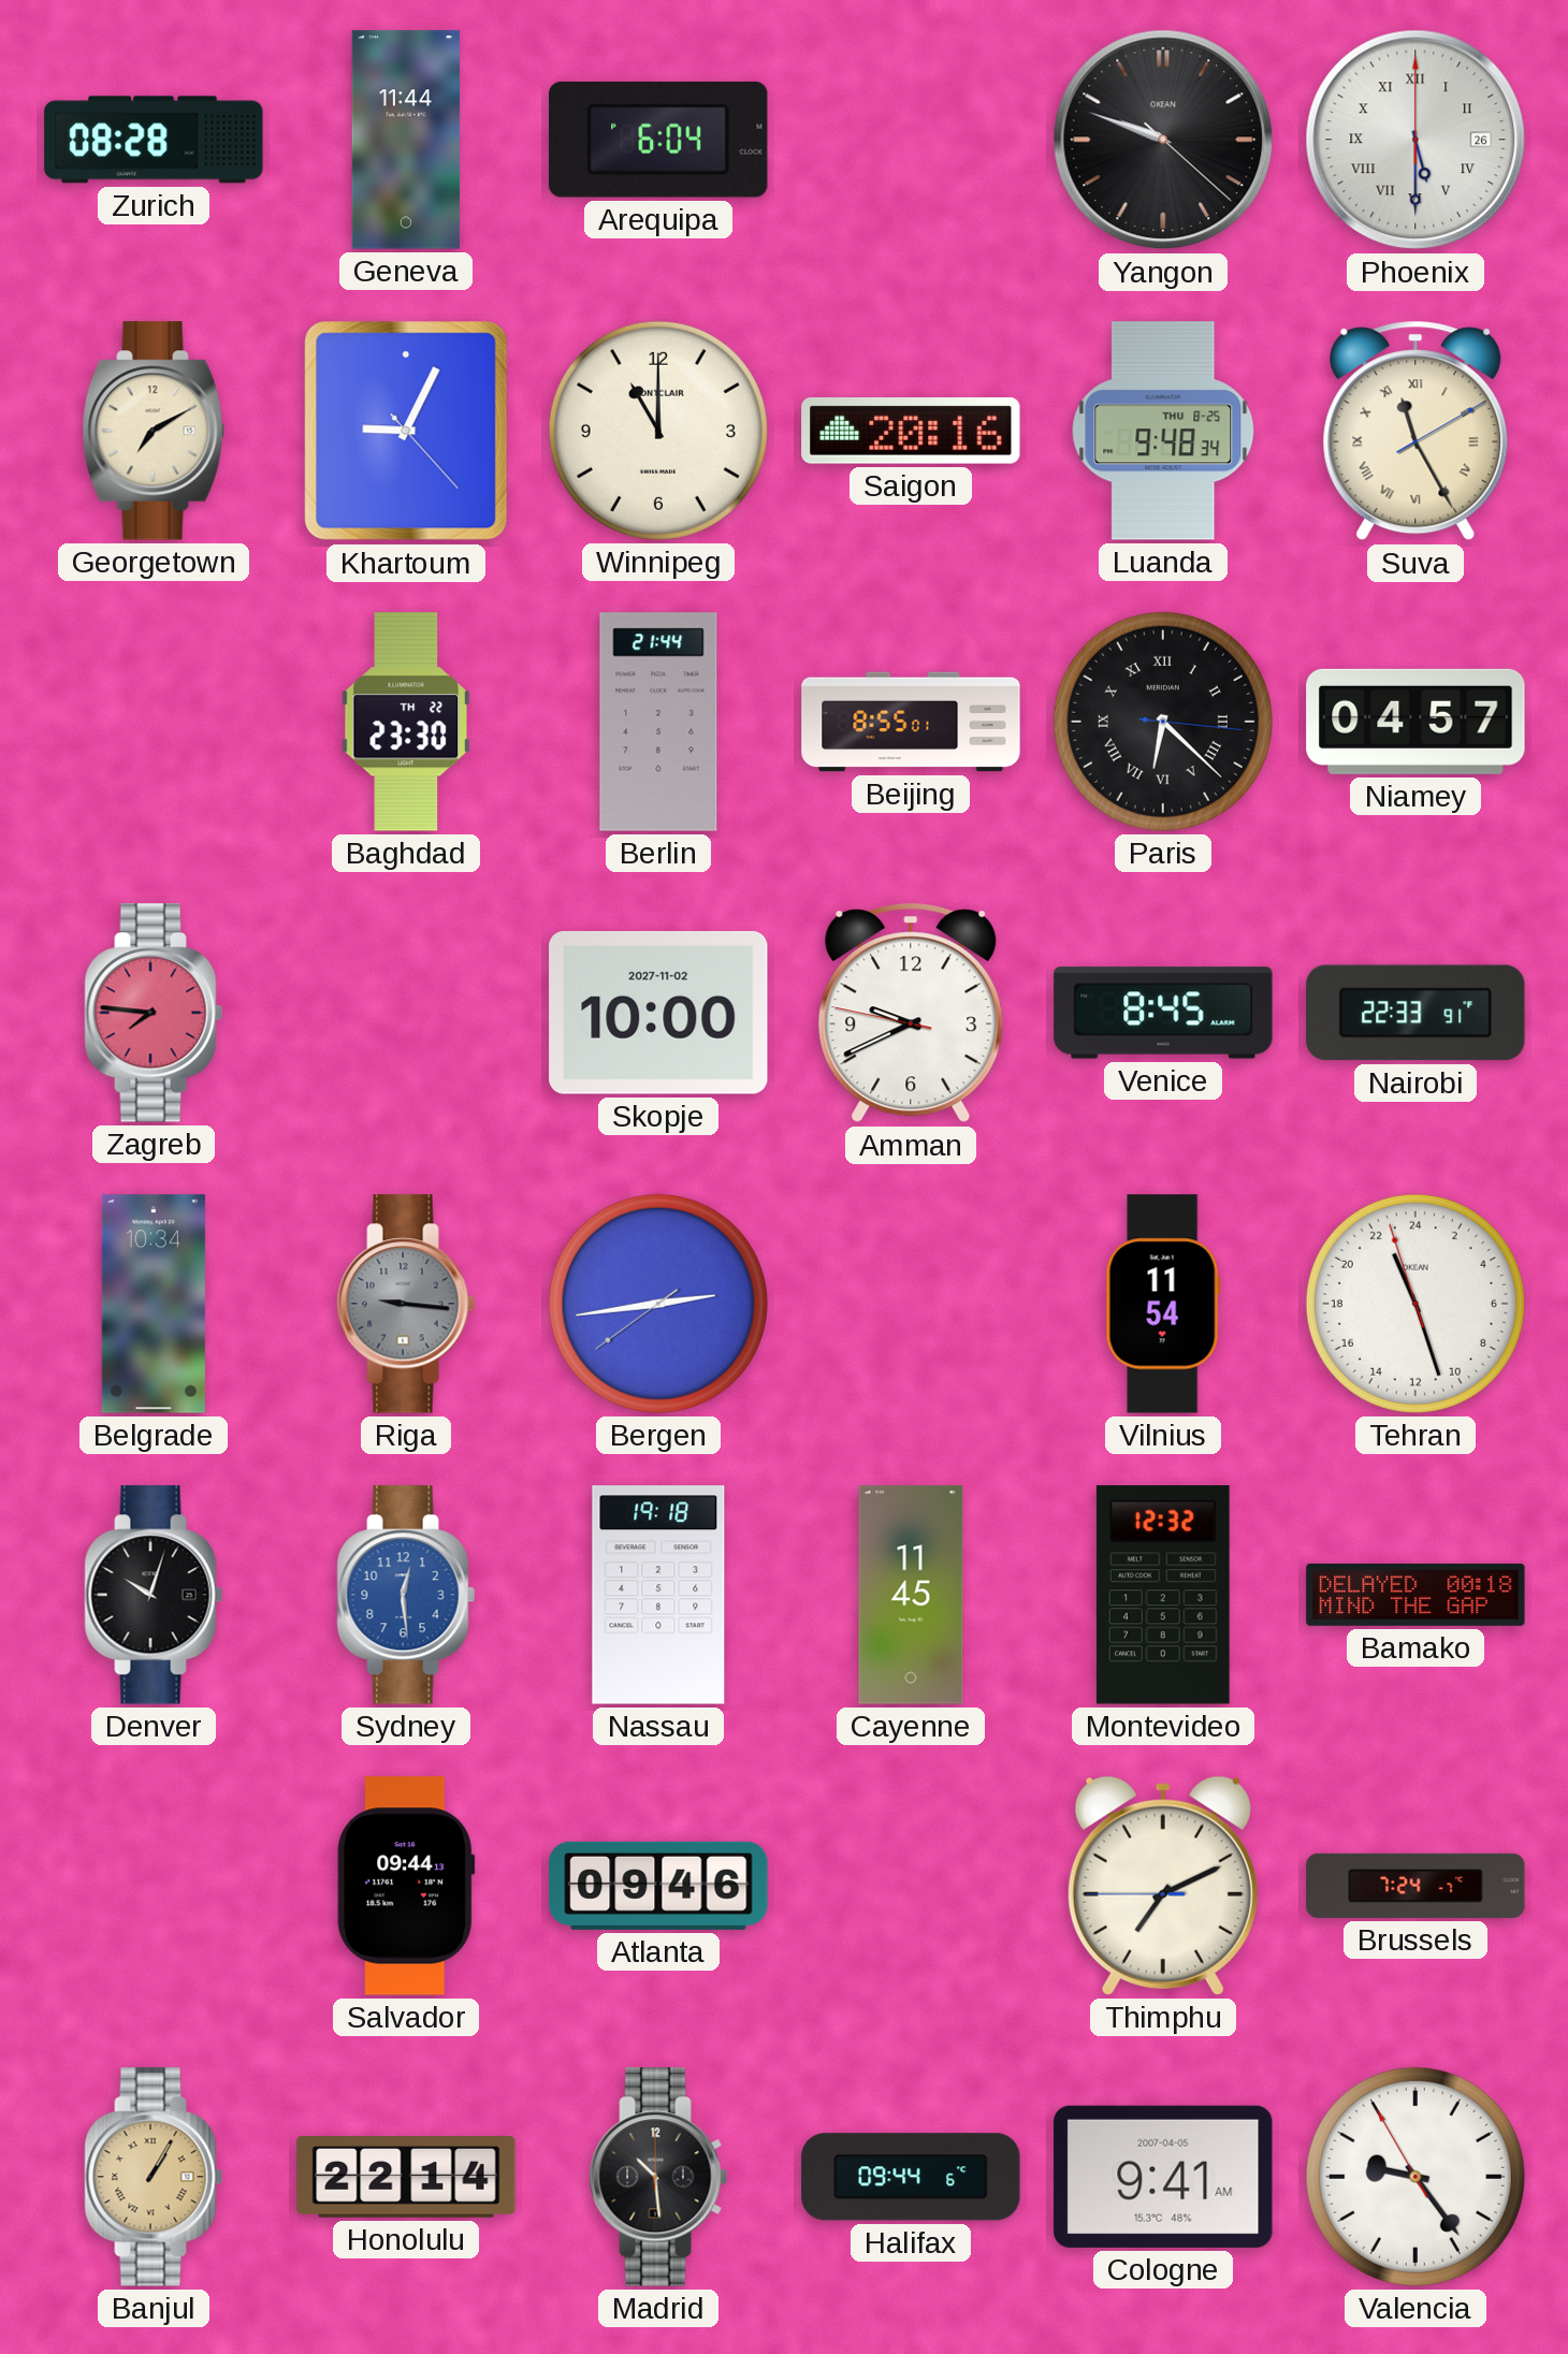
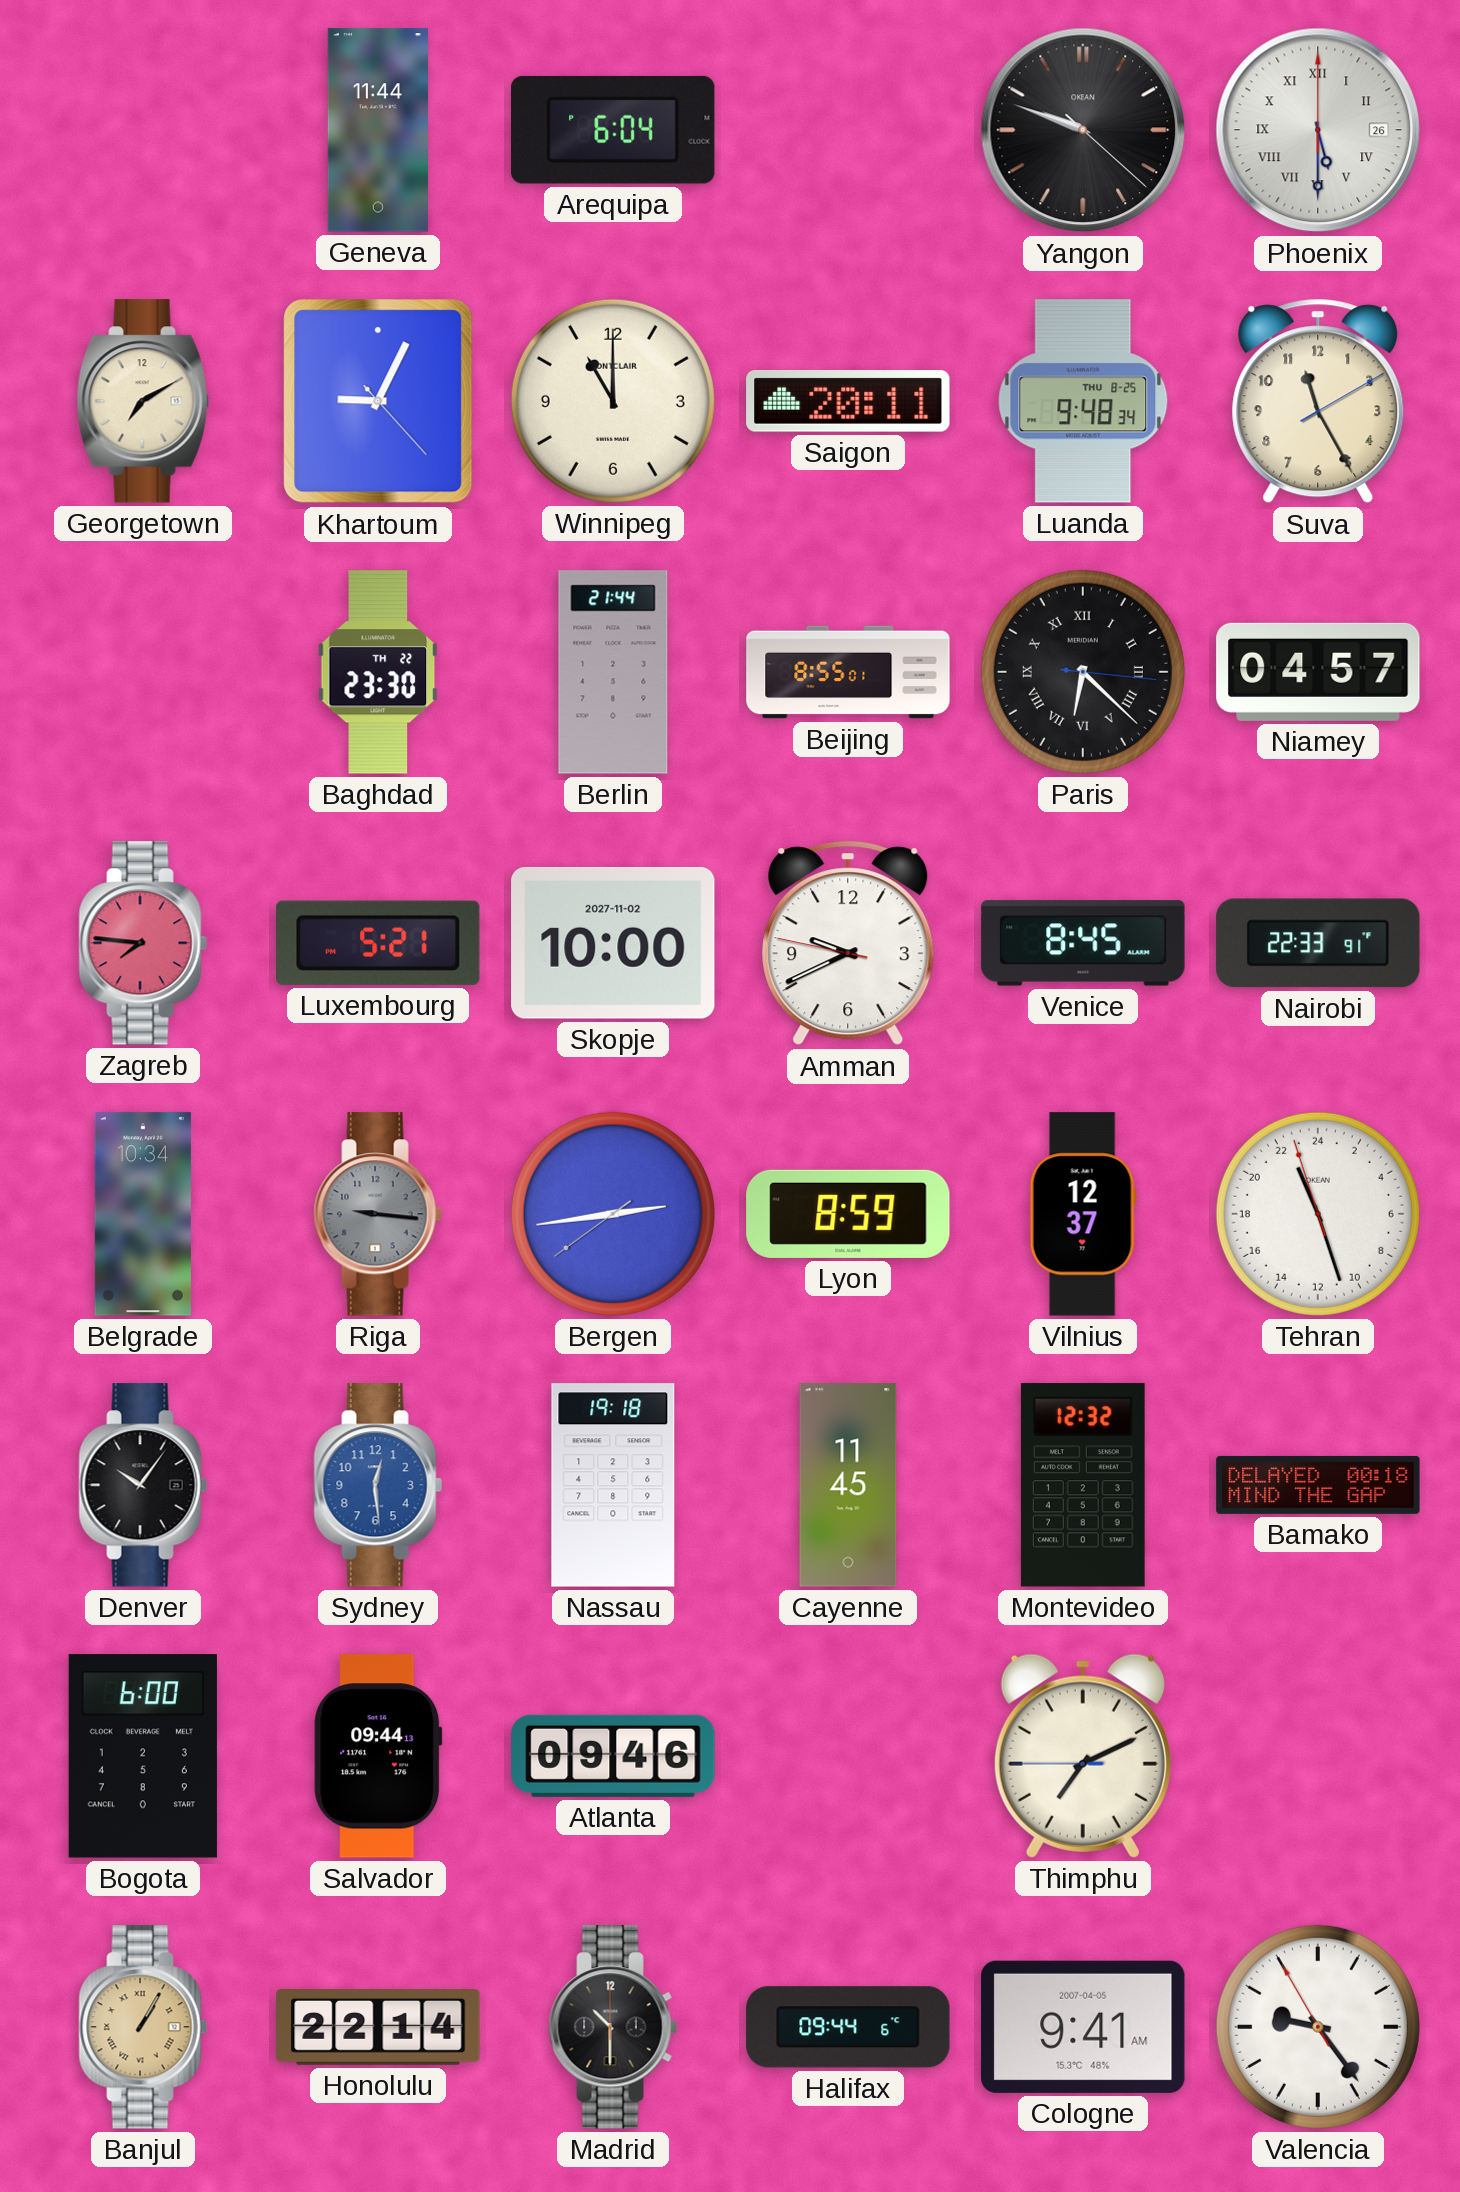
Zurich: 08:28 -> none (154, 140)
Saigon: 20:16 -> 20:11 (848, 402)
Suva numerals: Roman -> Arabic (1318, 401)
Luxembourg: none -> 5:21 (379, 943)
Lyon: none -> 8:59 (848, 1214)
Vilnius: 11:54 -> 12:37 (1083, 1214)
Denver: 10:03 -> 10:06 (143, 1485)
Bogota: none -> 6:00 (143, 1756)
Brussels: 7:24 -> none (1415, 1886)
Madrid: 10:29 -> 10:30 (613, 2027)
